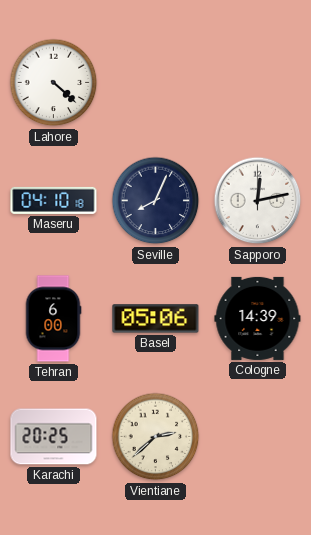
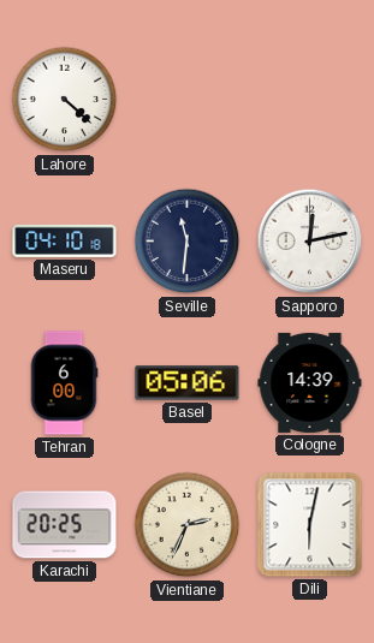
Seville: 8:04 -> 11:31 (188, 242)
Vientiane: 2:38 -> 2:34 (188, 525)
Dili: none -> 6:02 (310, 525)
